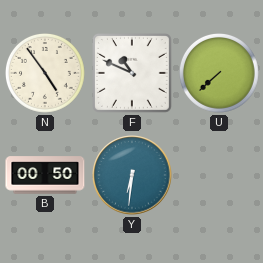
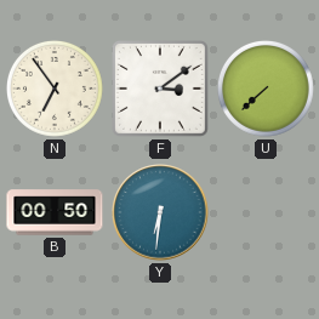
N: 4:54 -> 6:54 (56, 90)
F: 10:49 -> 3:09 (160, 89)
